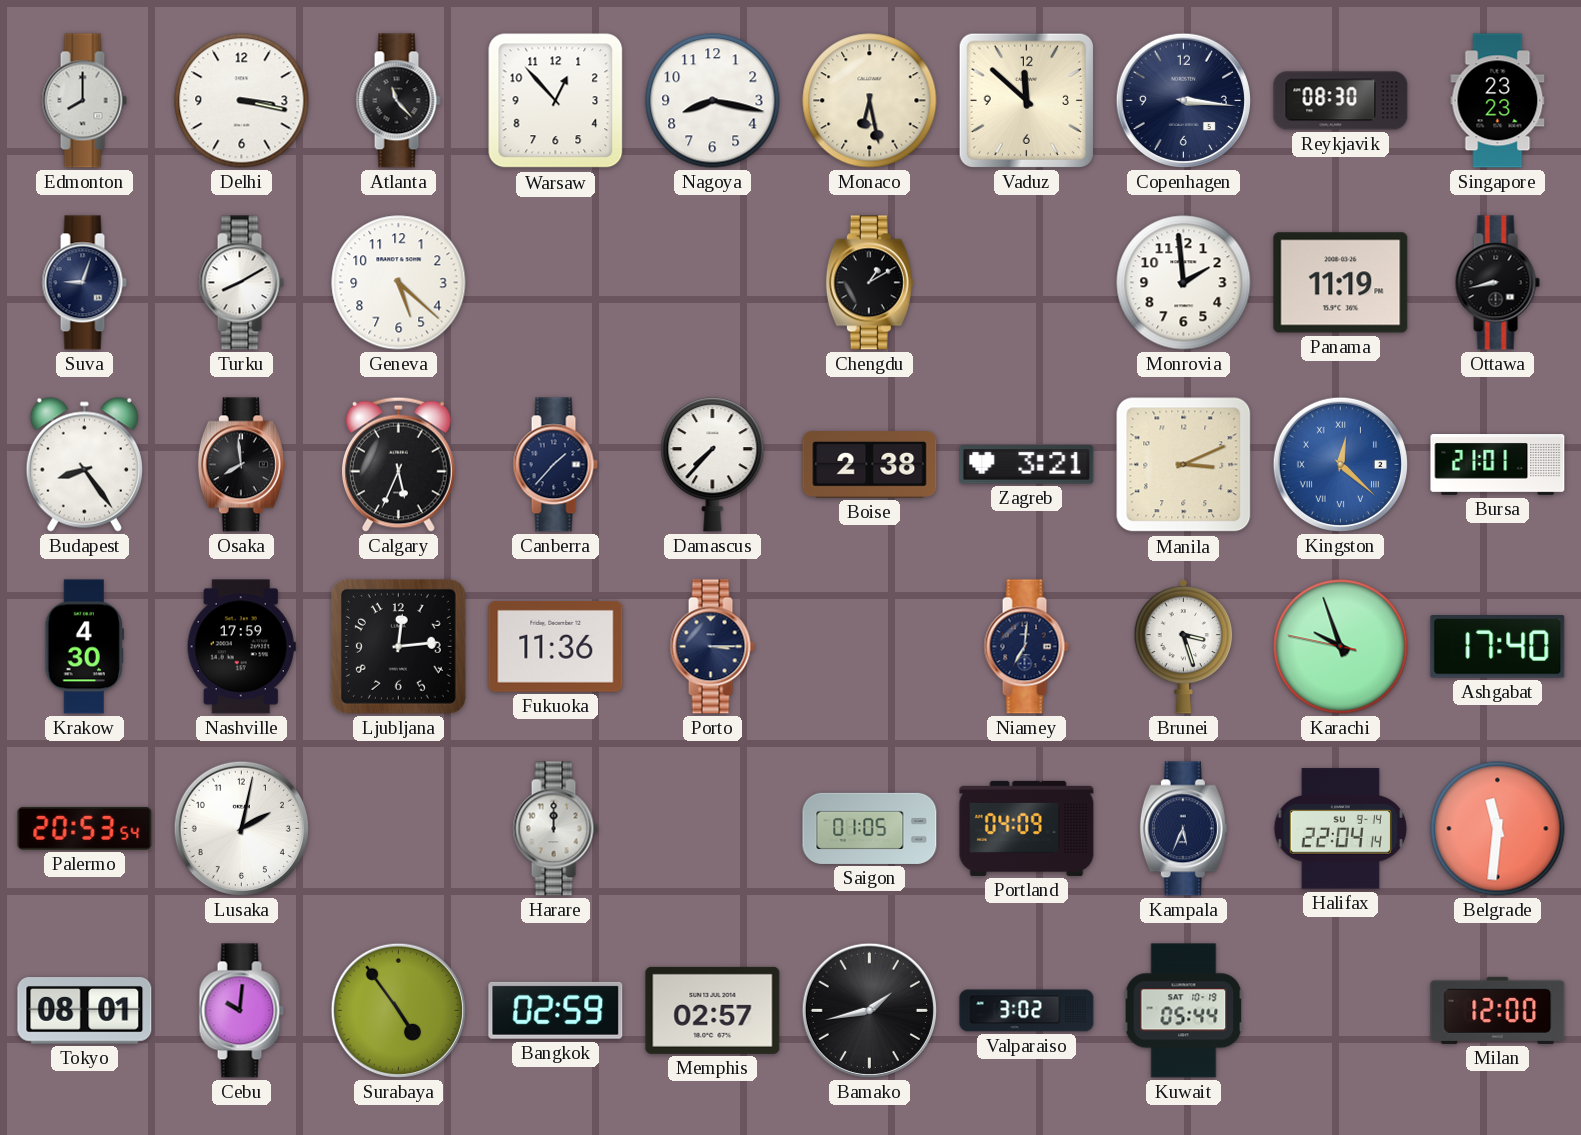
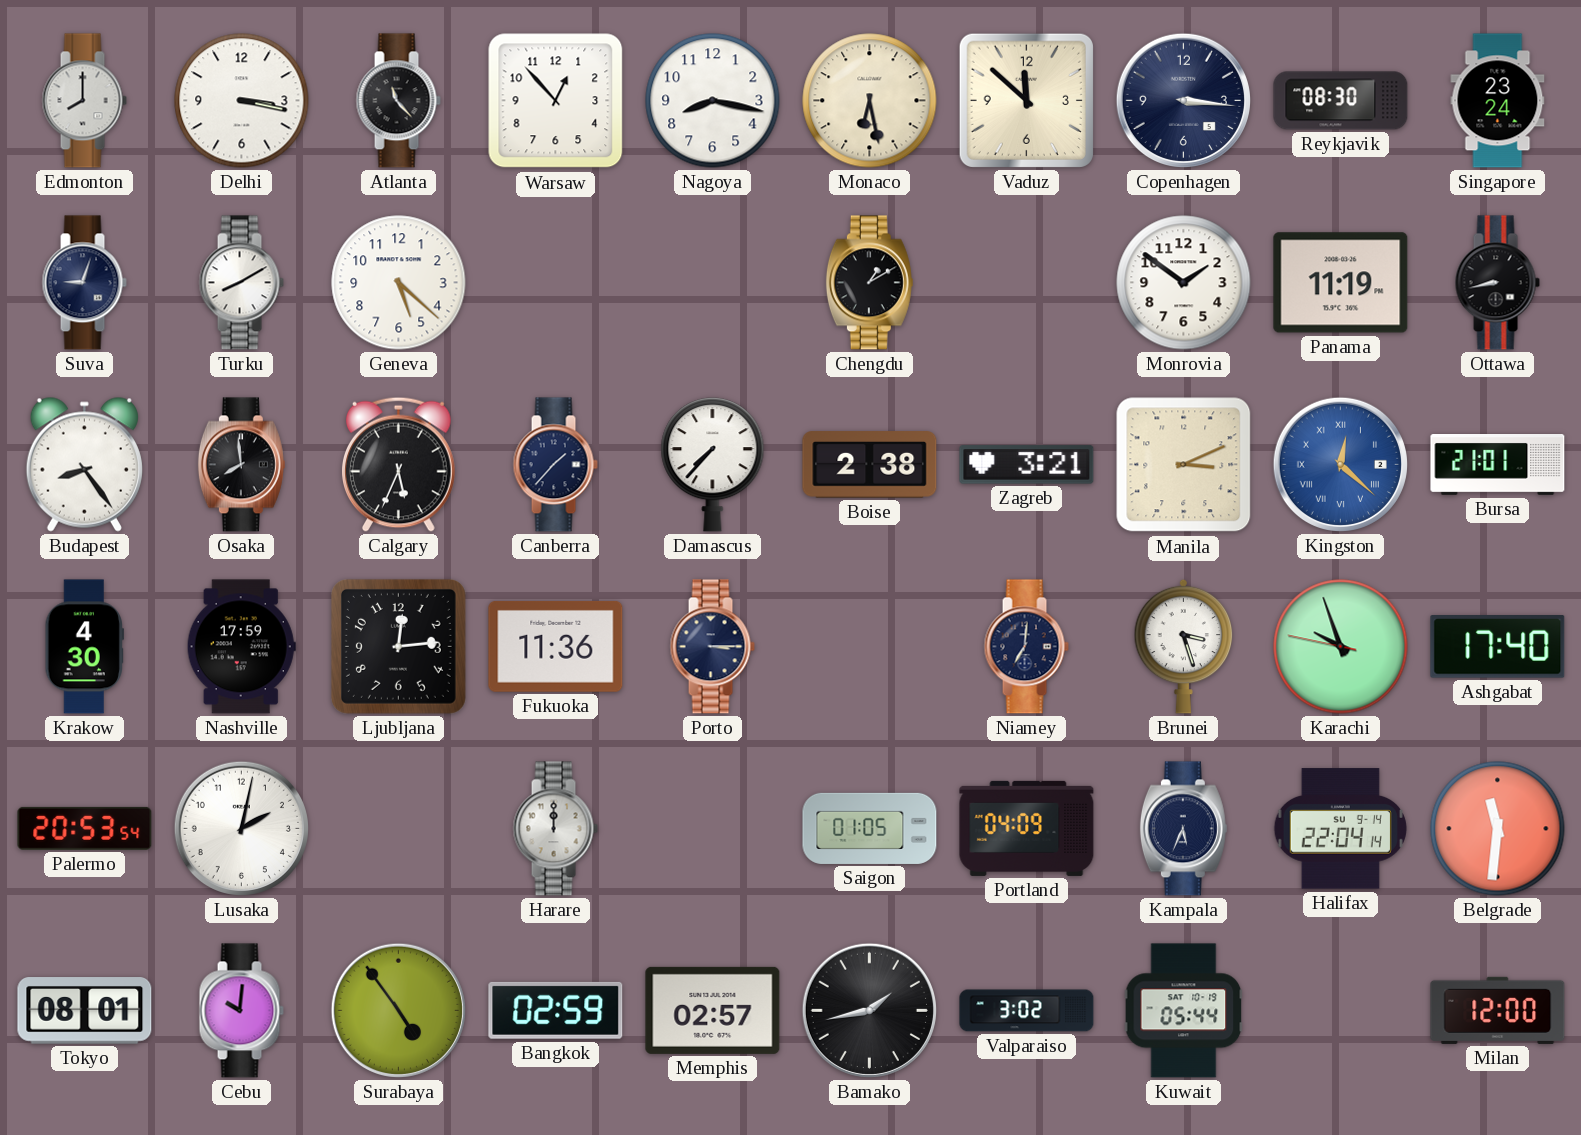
Singapore: 23:23 -> 23:24 (1498, 101)
Monrovia: 1:59 -> 1:51 (1184, 283)
